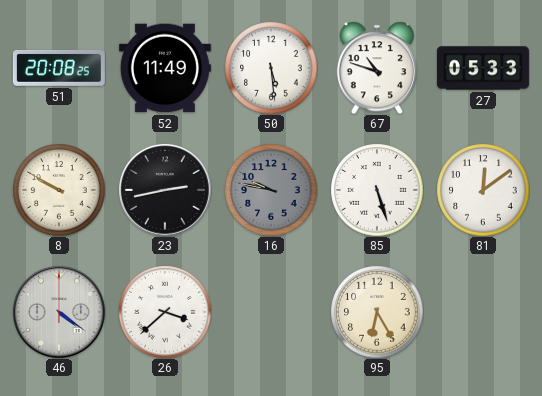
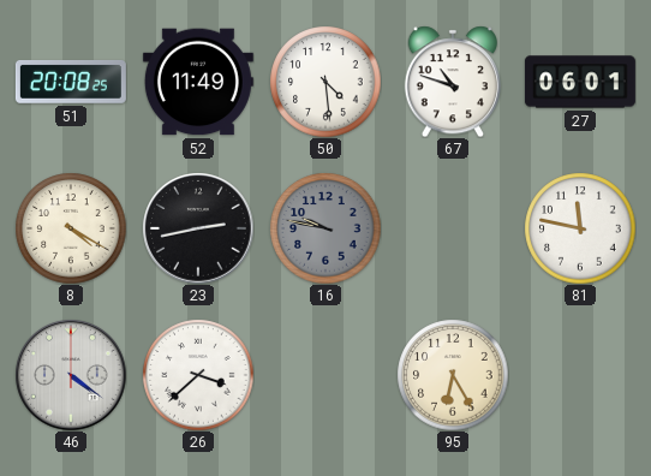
50: 5:29 -> 4:29 (325, 82)
27: 05:33 -> 06:01 (580, 82)
8: 9:50 -> 4:20 (71, 228)
85: 5:27 -> none (377, 190)
81: 12:09 -> 11:47 (580, 228)
